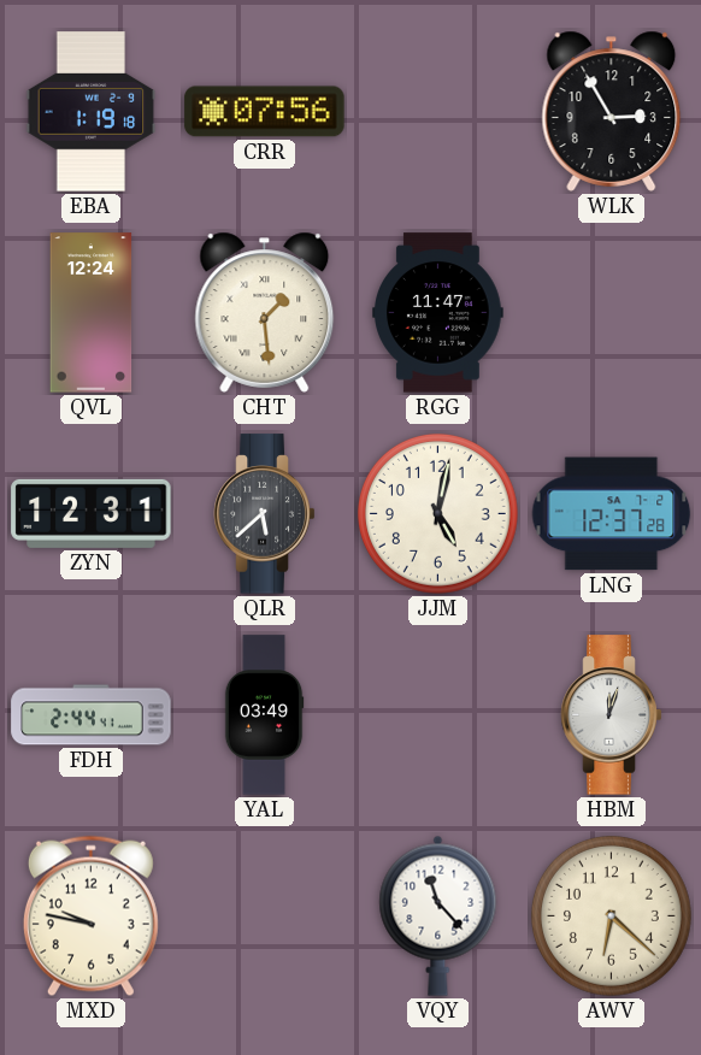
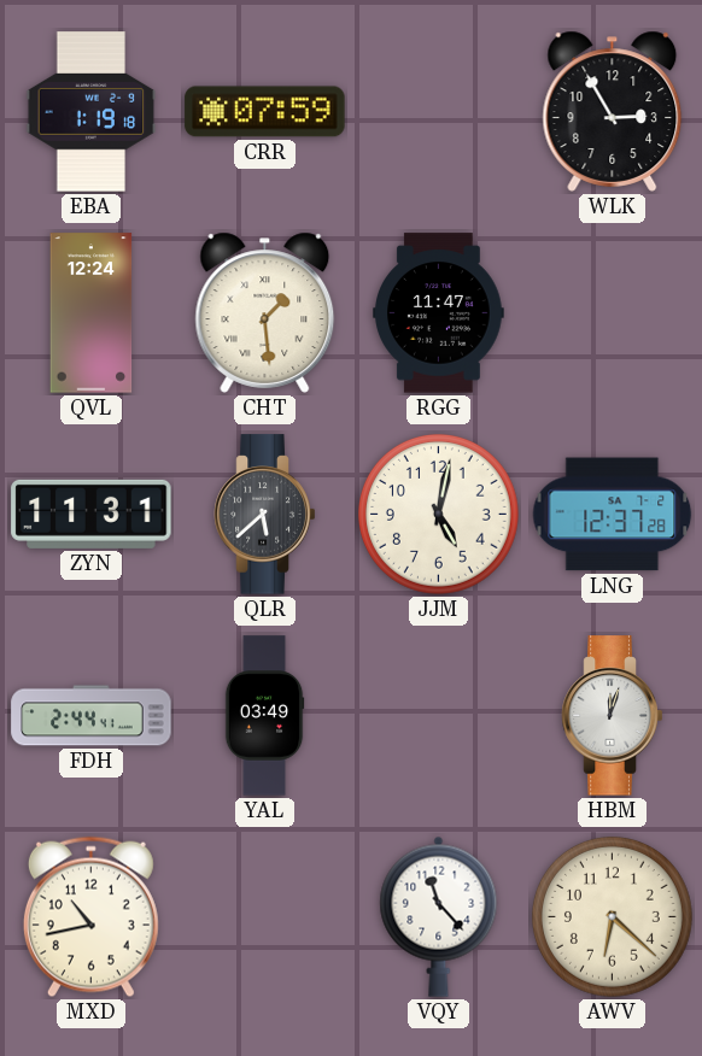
CRR: 07:56 -> 07:59 (265, 112)
ZYN: 12:31 -> 11:31 (92, 514)
MXD: 9:47 -> 10:43 (90, 917)
